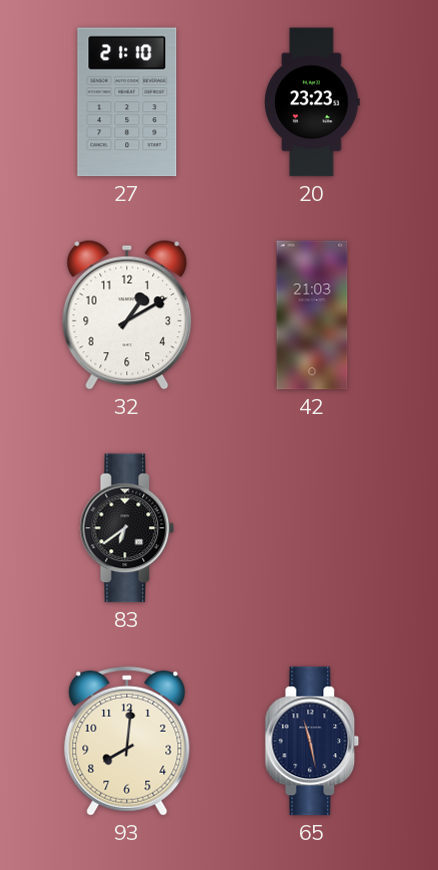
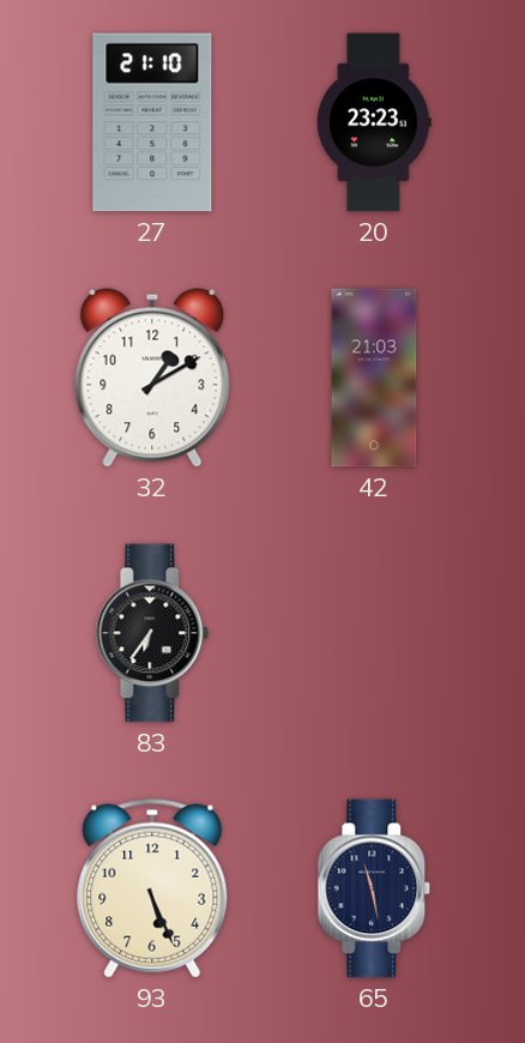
83: 6:39 -> 6:36 (152, 633)
93: 8:01 -> 5:26 (152, 888)
